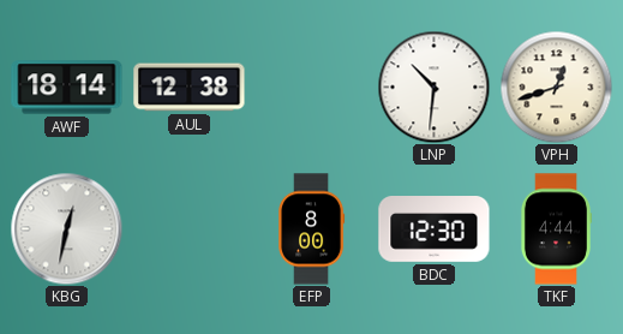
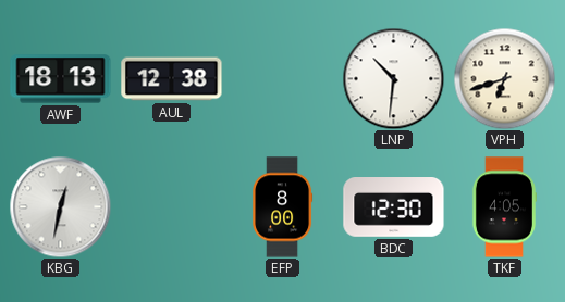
AWF: 18:14 -> 18:13 (61, 79)
VPH: 12:42 -> 6:42 (504, 78)
TKF: 4:44 -> 4:05 (503, 207)
